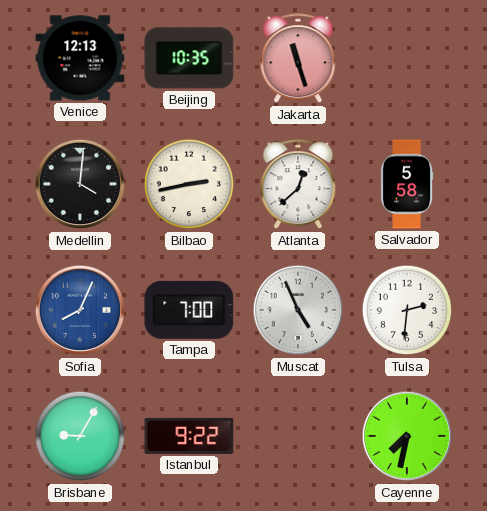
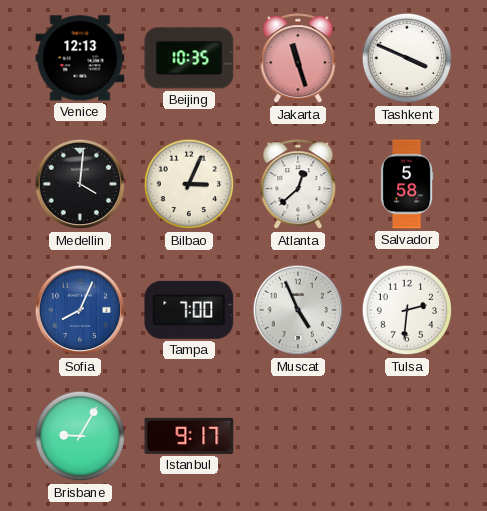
Tashkent: none -> 3:49 (407, 58)
Bilbao: 2:43 -> 3:04 (189, 184)
Istanbul: 9:22 -> 9:17 (189, 436)
Cayenne: 7:32 -> none (407, 436)
